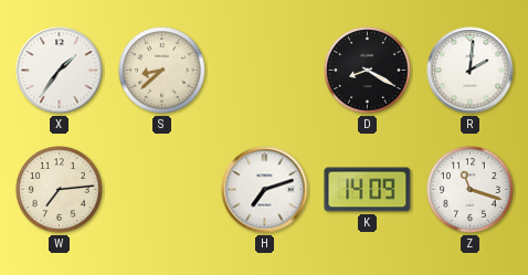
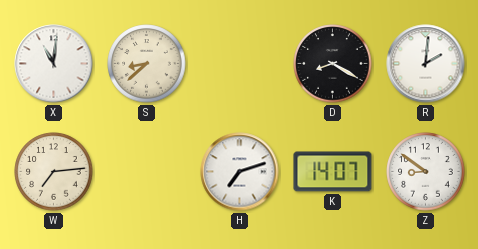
X: 1:36 -> 11:01 (54, 64)
K: 14:09 -> 14:07 (333, 172)
Z: 11:18 -> 8:51 (426, 172)
